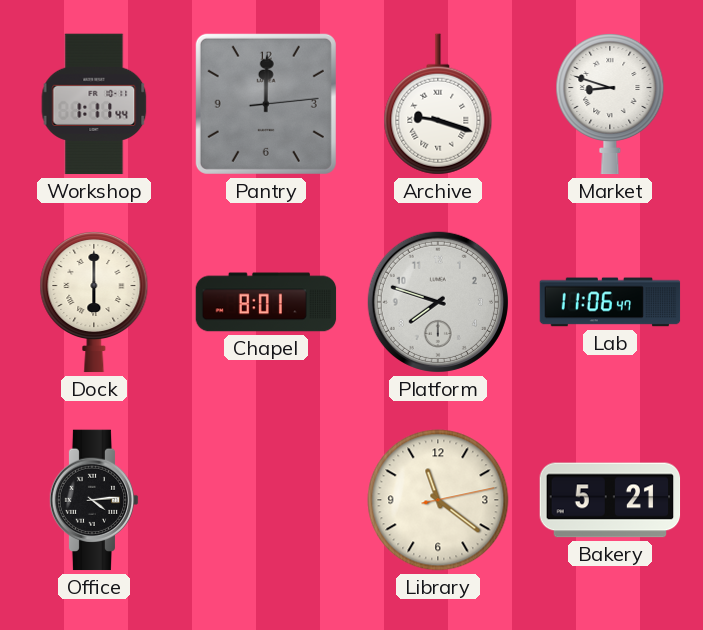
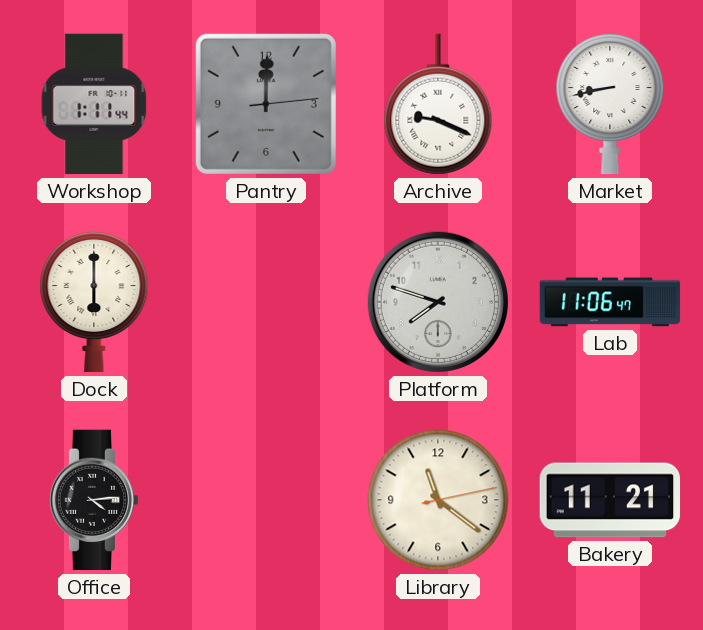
Archive: 9:18 -> 9:19 (438, 104)
Market: 8:48 -> 8:43 (610, 104)
Chapel: 8:01 -> none (266, 302)
Bakery: 5:21 -> 11:21 (610, 500)
